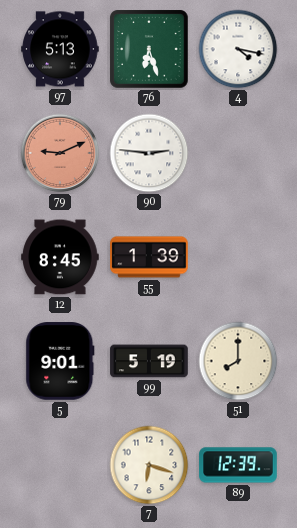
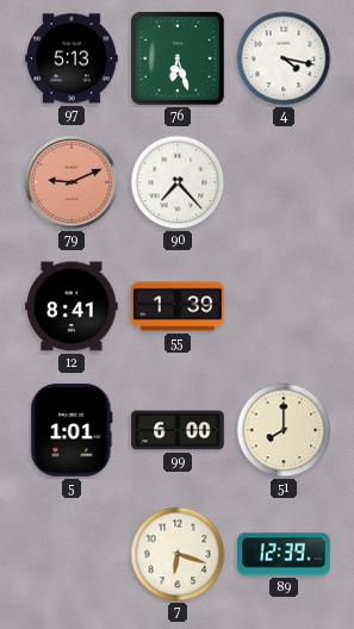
90: 2:46 -> 7:23 (178, 182)
12: 8:45 -> 8:41 (72, 306)
5: 9:01 -> 1:01 (72, 430)
99: 5:19 -> 6:00 (178, 430)
